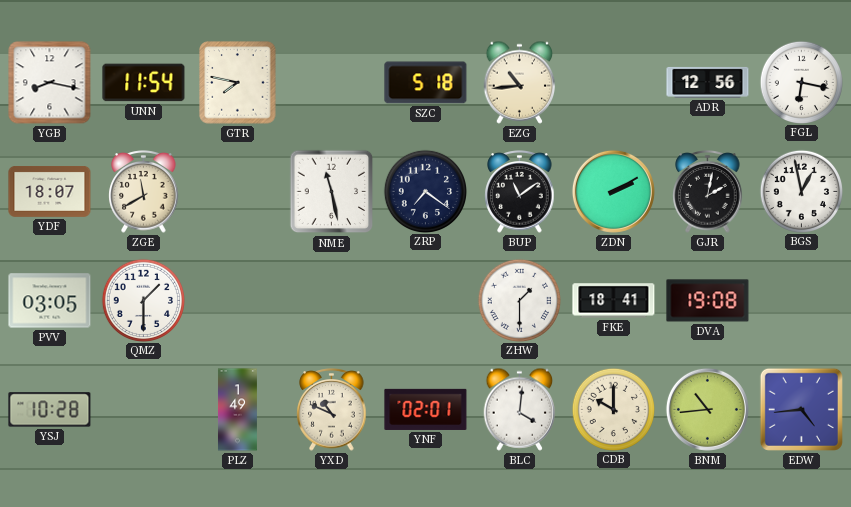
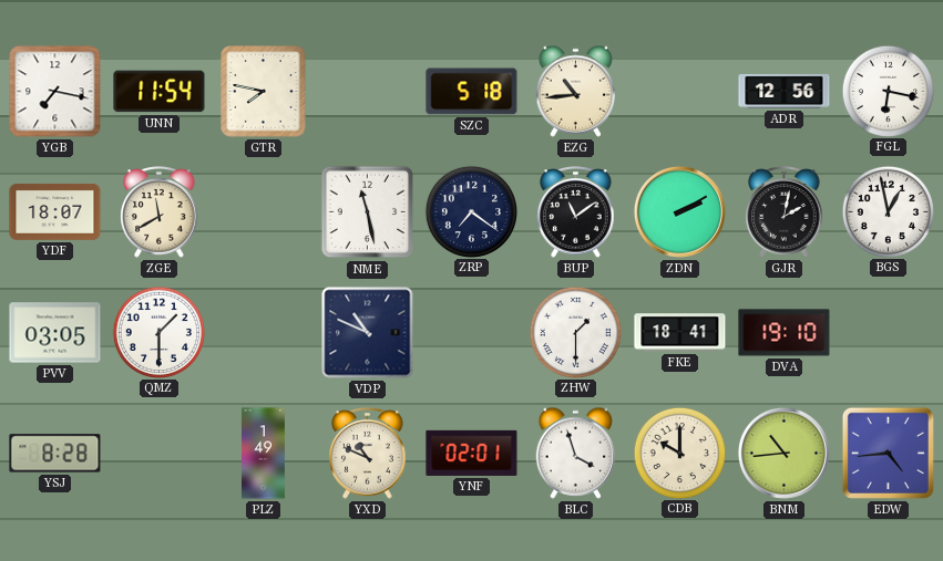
YGB: 8:17 -> 7:17 (55, 92)
VDP: none -> 10:49 (368, 333)
DVA: 19:08 -> 19:10 (785, 333)
YSJ: 10:28 -> 8:28 (55, 454)
BLC: 4:01 -> 3:57 (576, 453)
